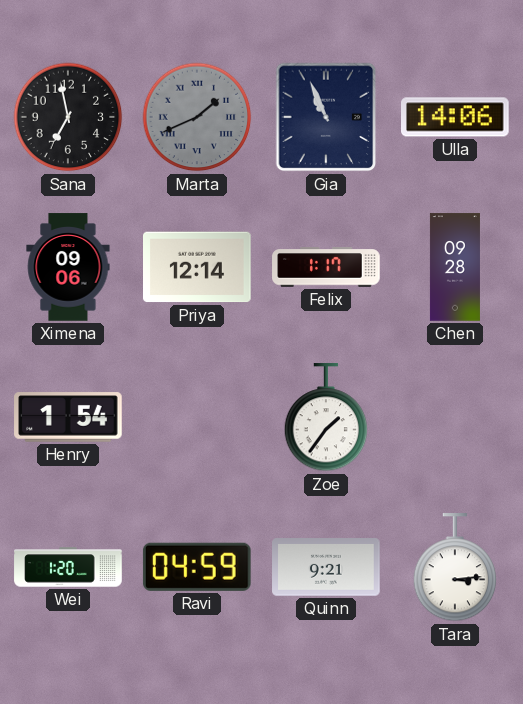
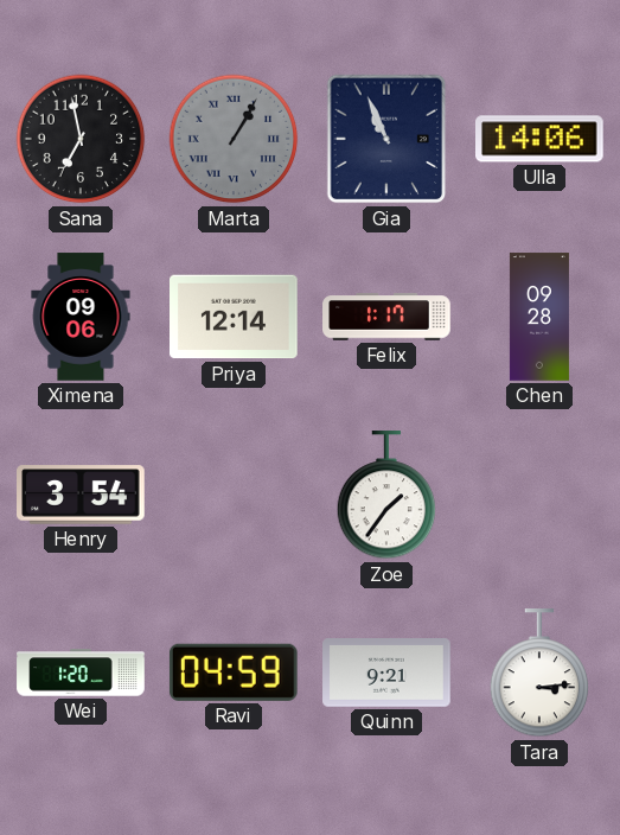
Marta: 1:41 -> 1:05 (234, 139)
Henry: 1:54 -> 3:54 (81, 495)
